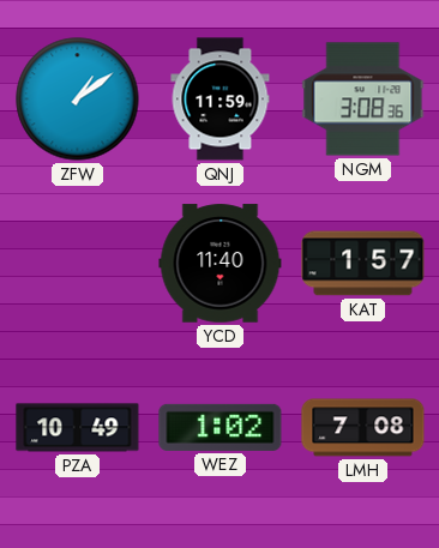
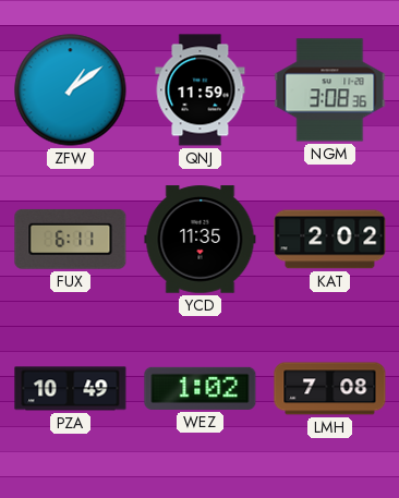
FUX: none -> 6:11 (71, 239)
YCD: 11:40 -> 11:35 (201, 240)
KAT: 1:57 -> 2:02 (330, 240)
